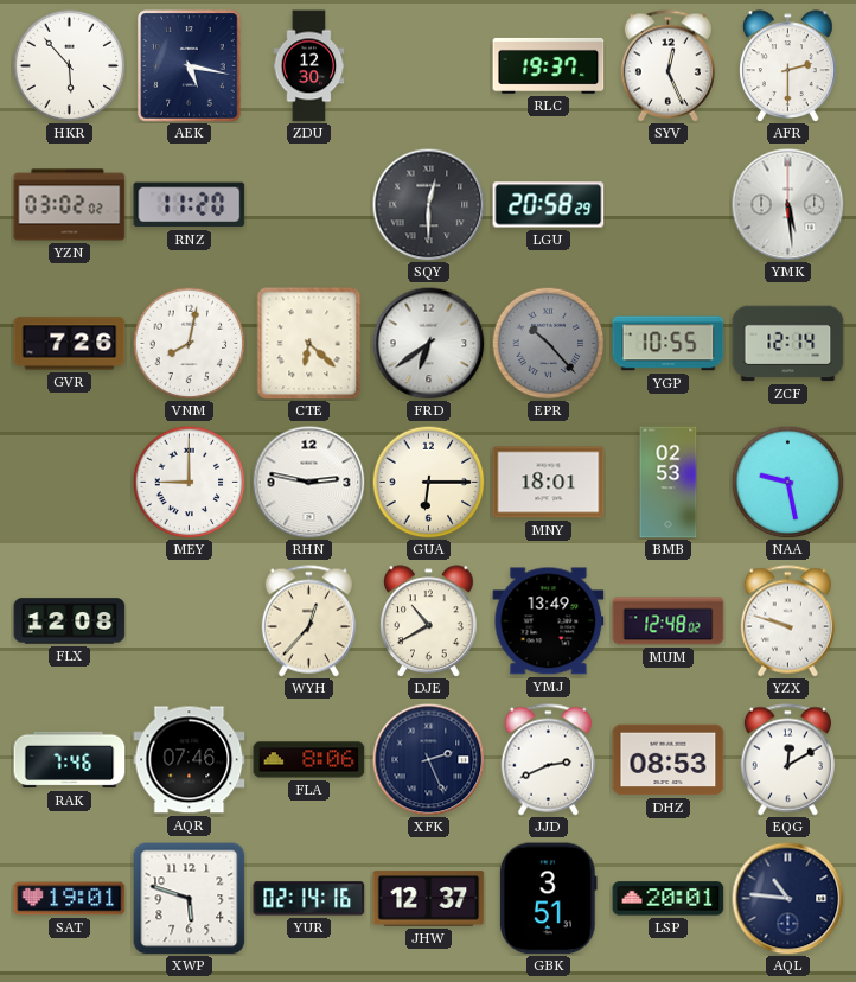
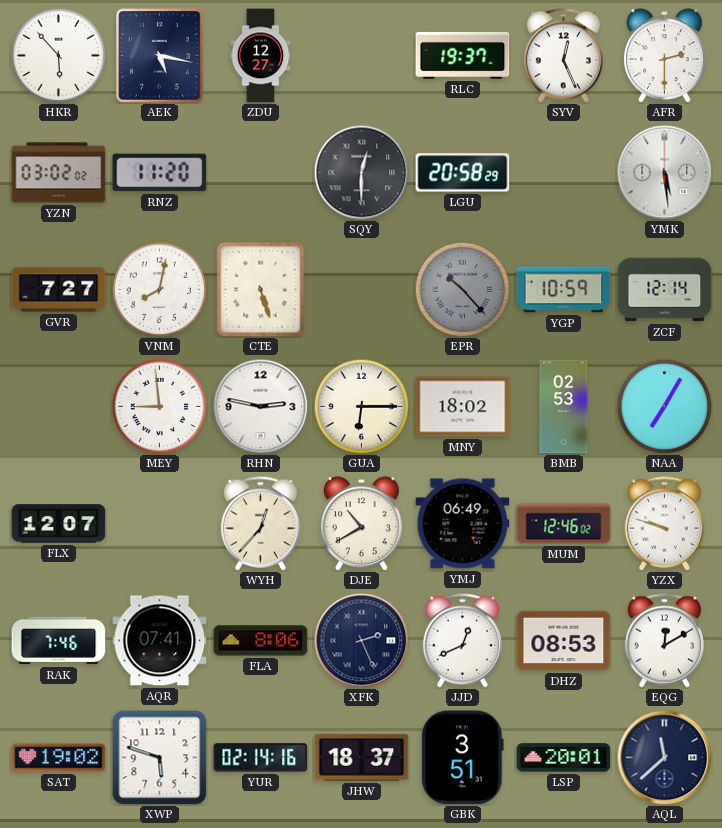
ZDU: 12:30 -> 12:27 (261, 56)
GVR: 7:26 -> 7:27 (59, 290)
CTE: 6:22 -> 5:27 (261, 290)
FRD: 6:39 -> none (428, 343)
YGP: 10:55 -> 10:59 (564, 290)
MEY: 9:00 -> 8:59 (159, 406)
MNY: 18:01 -> 18:02 (463, 407)
NAA: 9:28 -> 7:05 (664, 406)
FLX: 12:08 -> 12:07 (59, 524)
YMJ: 13:49 -> 06:49 (463, 524)
MUM: 12:48 -> 12:46 (564, 524)
AQR: 07:46 -> 07:41 (160, 641)
JJD: 2:41 -> 12:41 (462, 641)
SAT: 19:01 -> 19:02 (59, 758)
JHW: 12:37 -> 18:37 (362, 758)
AQL: 10:46 -> 11:38 (664, 757)
